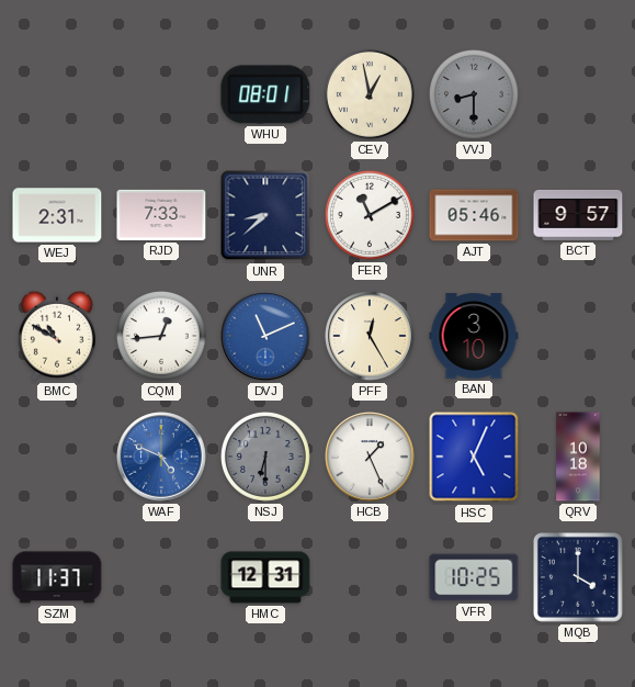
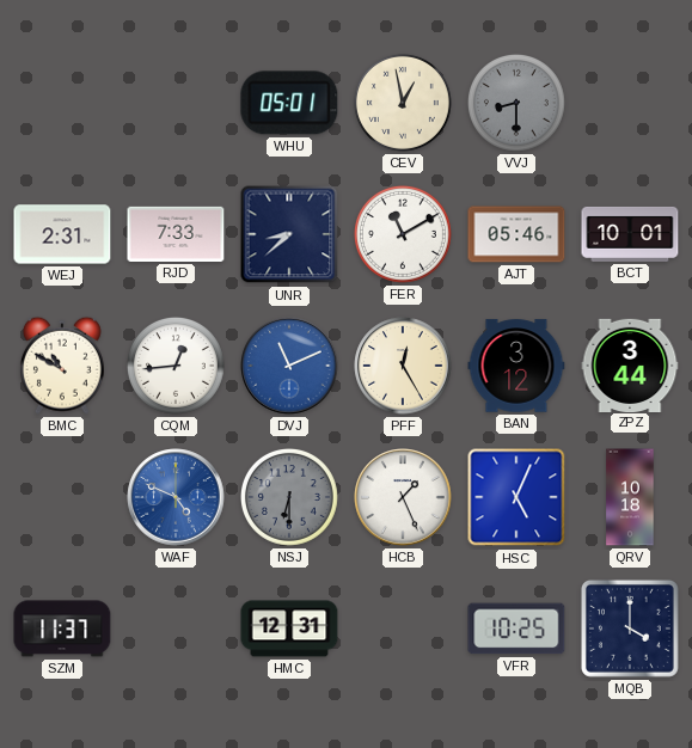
WHU: 08:01 -> 05:01 (289, 103)
BCT: 9:57 -> 10:01 (630, 234)
BAN: 3:10 -> 3:12 (516, 366)
ZPZ: none -> 3:44 (630, 364)
